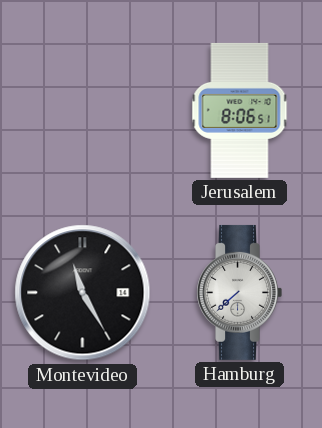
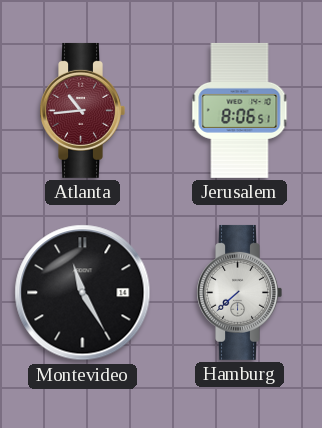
Atlanta: none -> 10:44 (82, 110)
